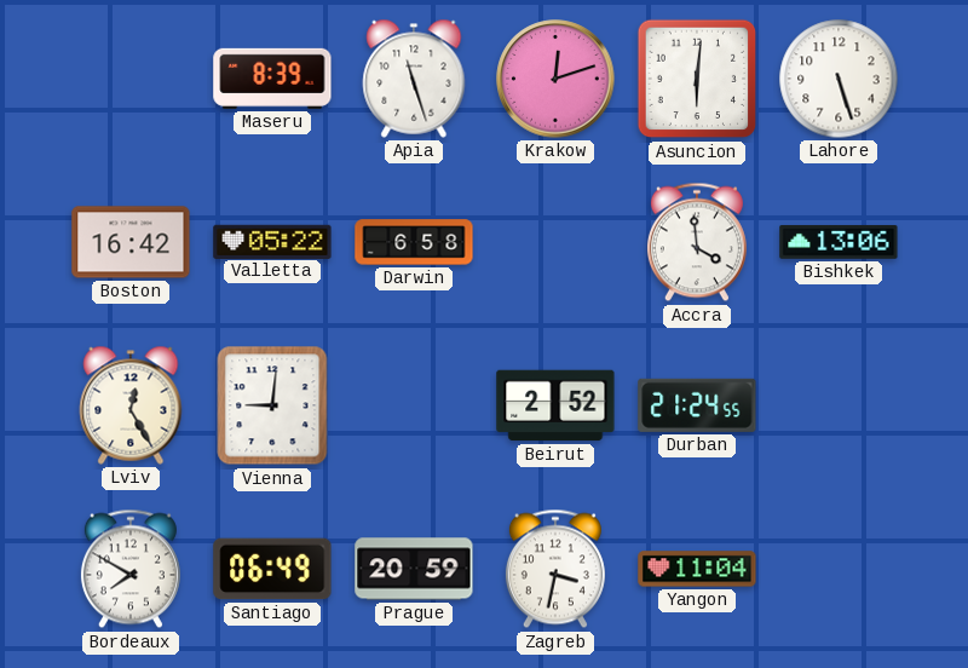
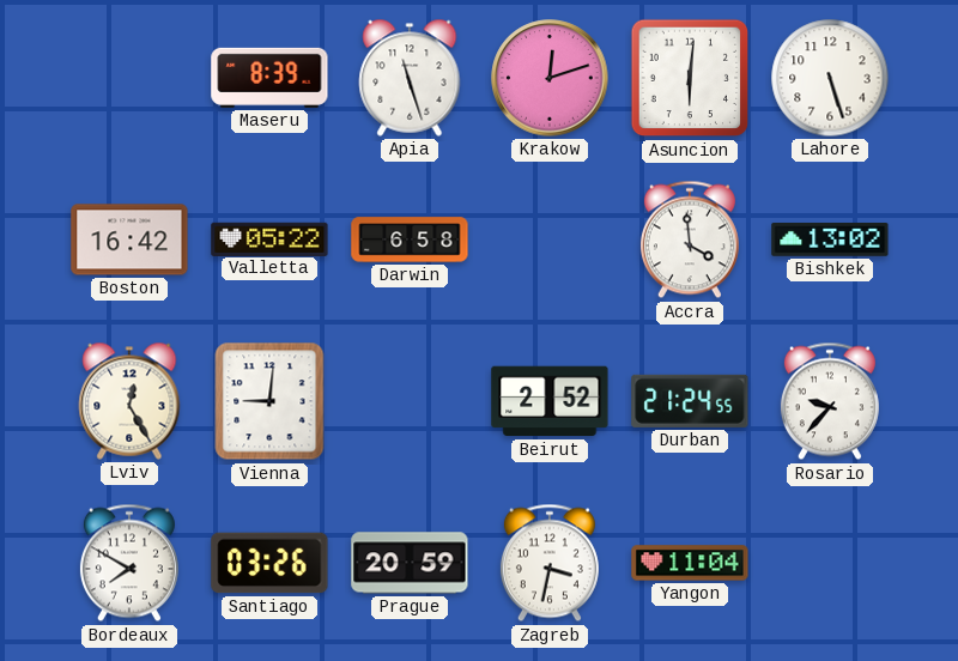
Bishkek: 13:06 -> 13:02 (830, 239)
Rosario: none -> 9:37 (830, 401)
Santiago: 06:49 -> 03:26 (269, 563)
